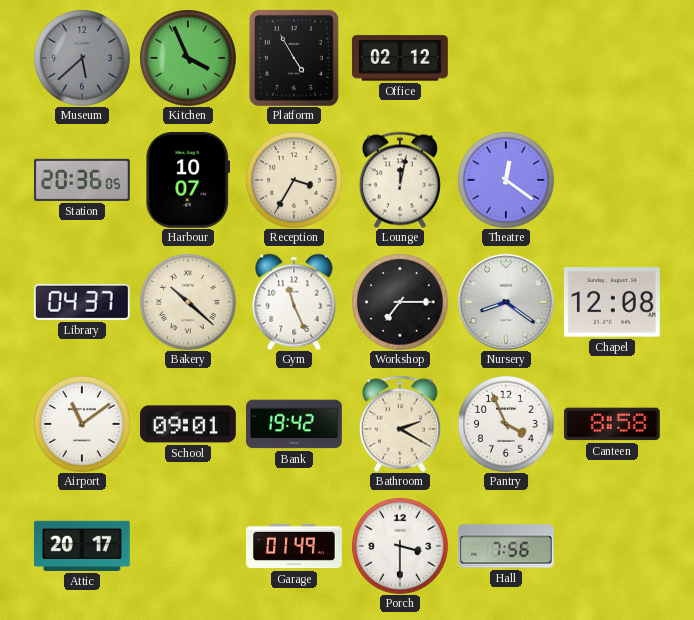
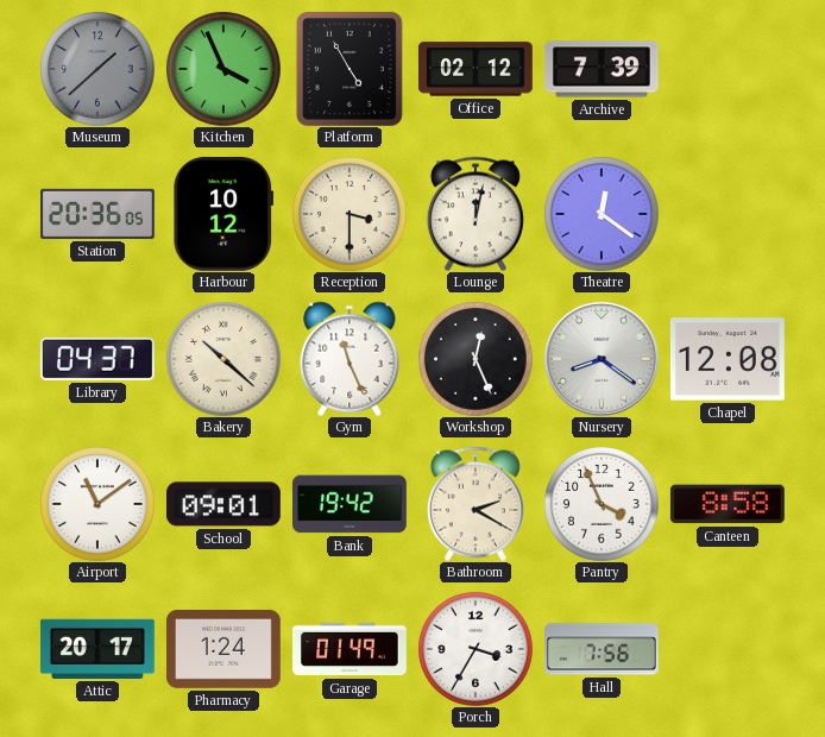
Museum: 5:38 -> 1:38 (97, 69)
Archive: none -> 7:39 (602, 69)
Harbour: 10:07 -> 10:12 (223, 214)
Reception: 3:35 -> 3:30 (349, 214)
Workshop: 7:15 -> 12:26 (476, 359)
Pharmacy: none -> 1:24 (223, 650)
Porch: 3:30 -> 3:35 (476, 649)
